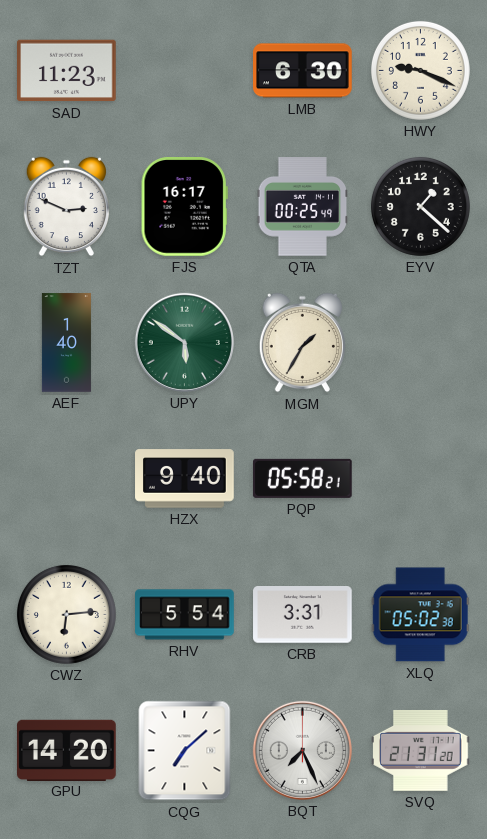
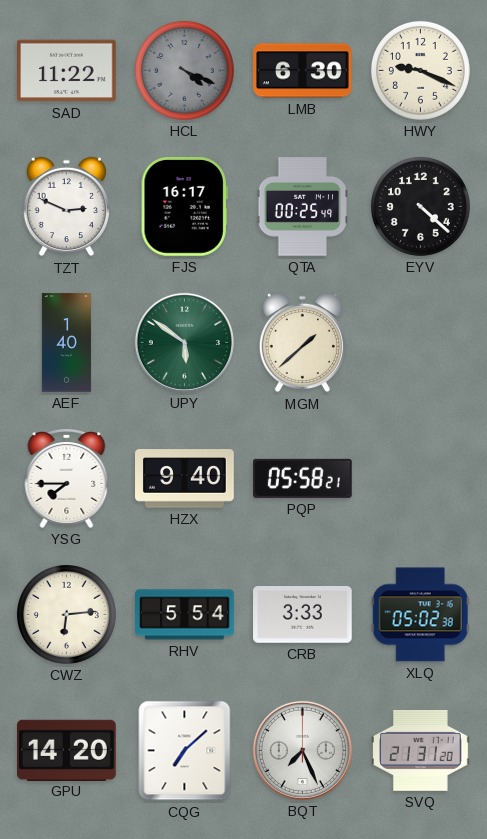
SAD: 11:23 -> 11:22 (67, 71)
HCL: none -> 4:19 (184, 70)
EYV: 1:22 -> 4:22 (420, 206)
MGM: 1:35 -> 1:38 (302, 343)
YSG: none -> 7:45 (67, 479)
CRB: 3:31 -> 3:33 (303, 615)
